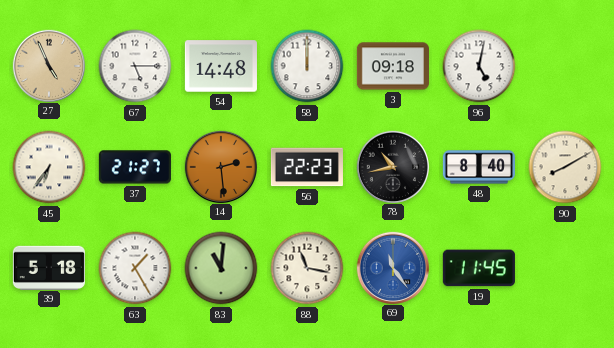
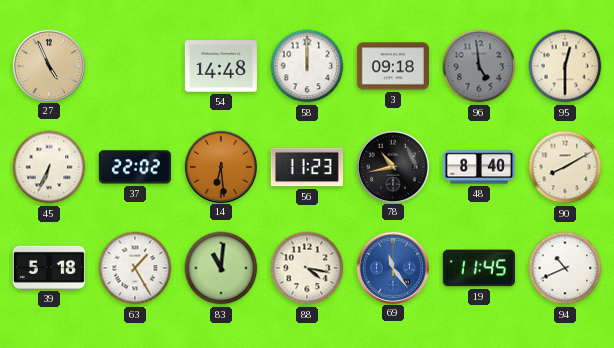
67: 5:15 -> none (135, 66)
96: 5:02 -> 4:59 (479, 66)
96 dial: white -> grey (479, 66)
95: none -> 12:30 (565, 66)
45: 6:36 -> 6:34 (49, 167)
37: 21:27 -> 22:02 (135, 167)
14: 2:29 -> 6:29 (221, 166)
56: 22:23 -> 11:23 (307, 167)
88: 11:17 -> 4:17 (307, 268)
94: none -> 10:41 (565, 268)
